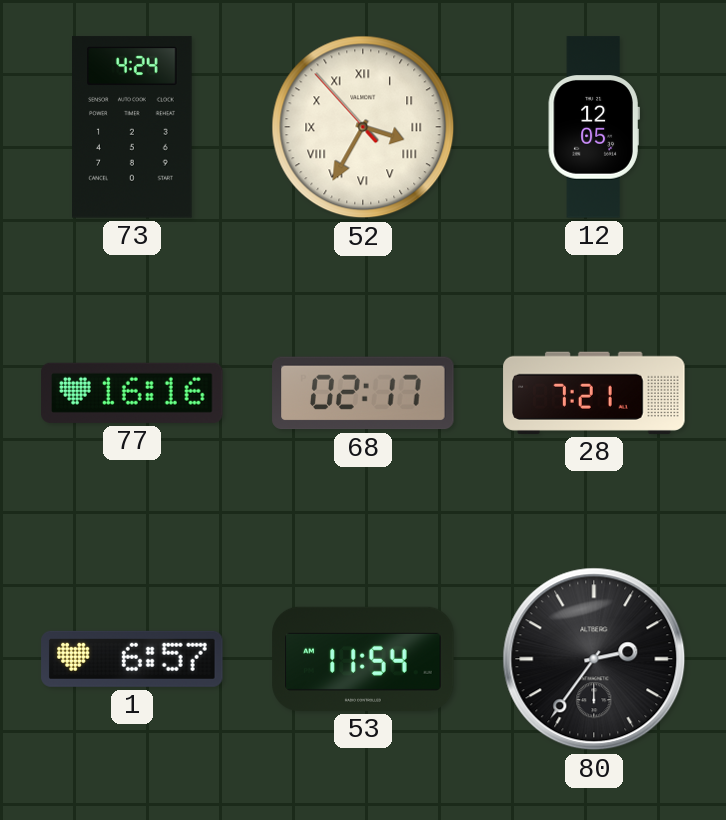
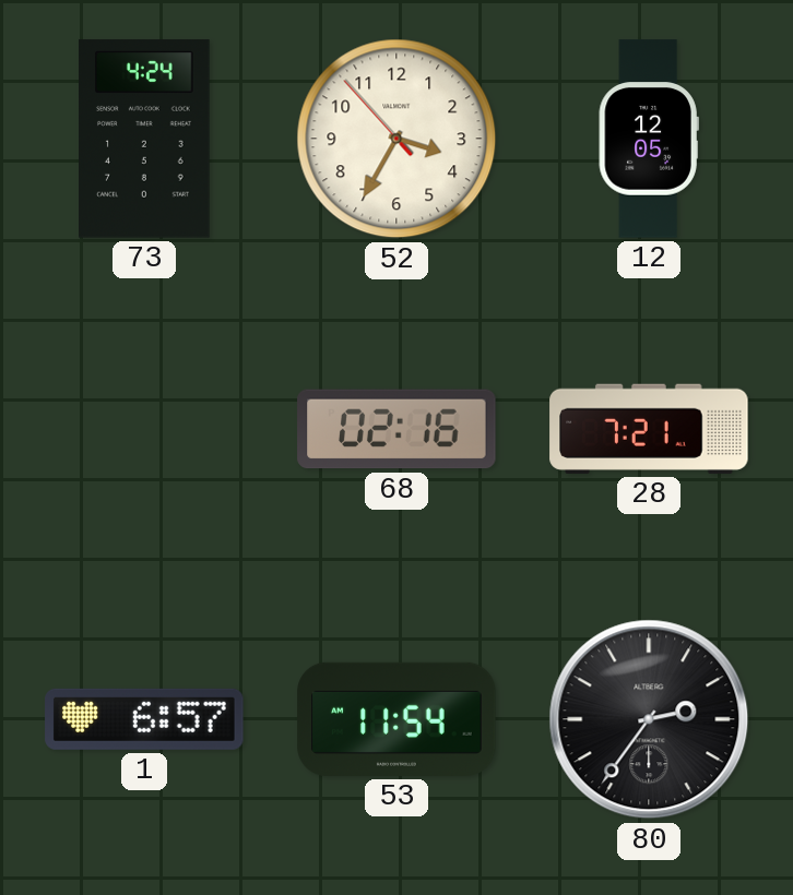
52 numerals: Roman -> Arabic (397, 139)
77: 16:16 -> none (132, 393)
68: 02:17 -> 02:16 (397, 429)
